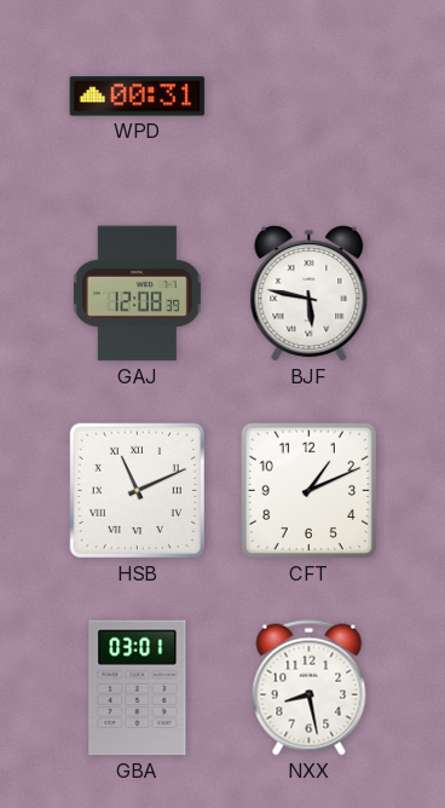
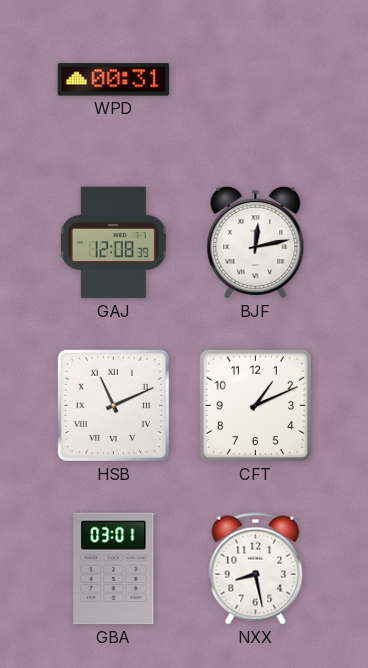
BJF: 5:47 -> 12:13 (256, 242)
